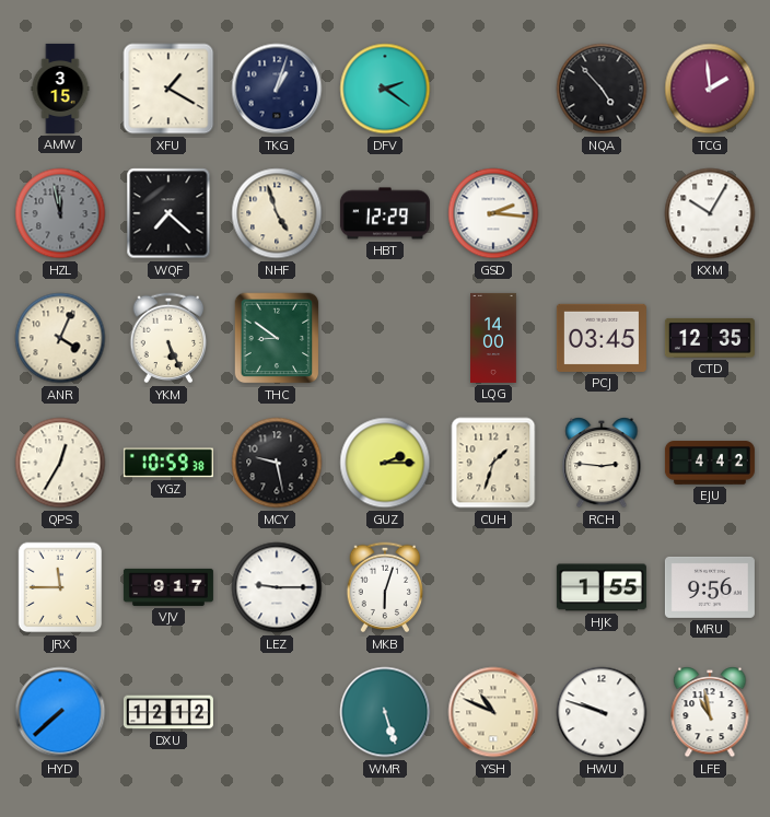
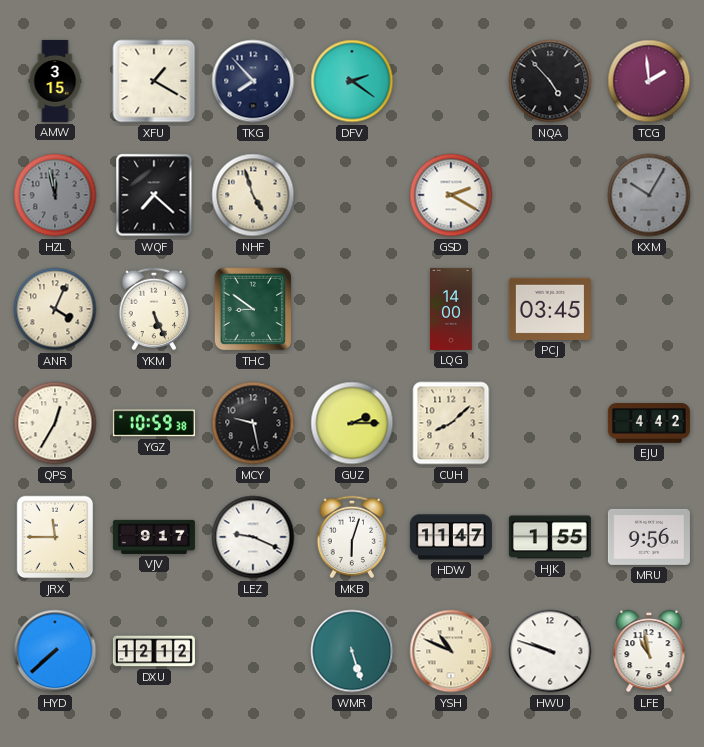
TKG: 1:03 -> 7:53 (253, 81)
HBT: 12:29 -> none (385, 213)
GSD: 2:16 -> 2:20 (451, 195)
KXM dial: white -> grey (649, 195)
CTD: 12:35 -> none (710, 338)
CUH: 1:33 -> 8:08 (451, 423)
RCH: 2:46 -> none (602, 464)
LEZ: 9:15 -> 9:19 (253, 537)
HDW: none -> 11:47 (451, 537)
